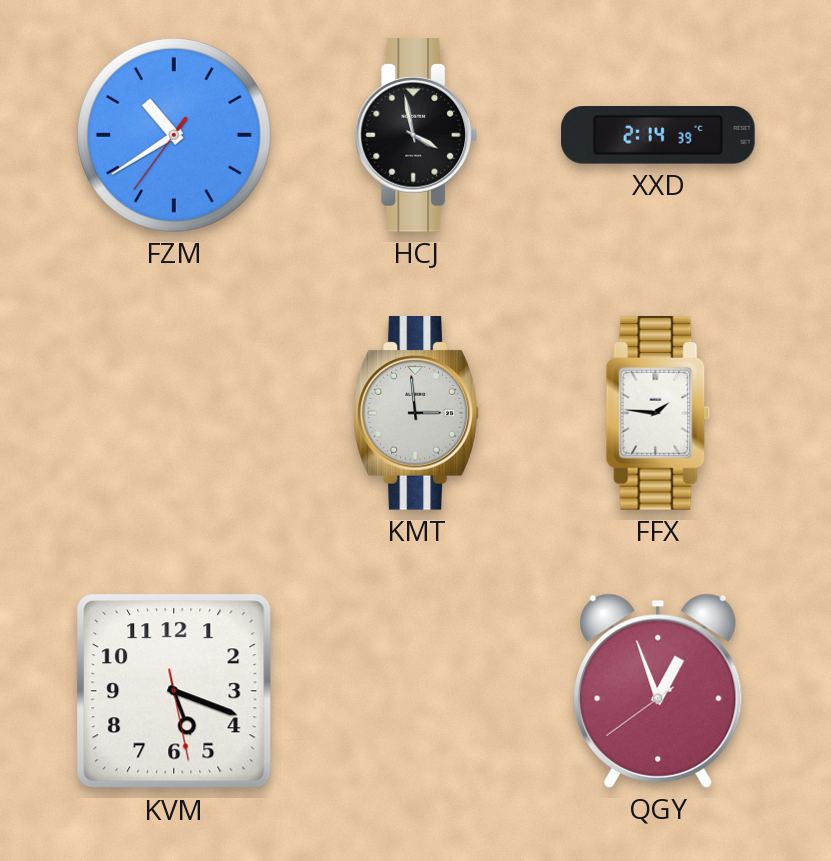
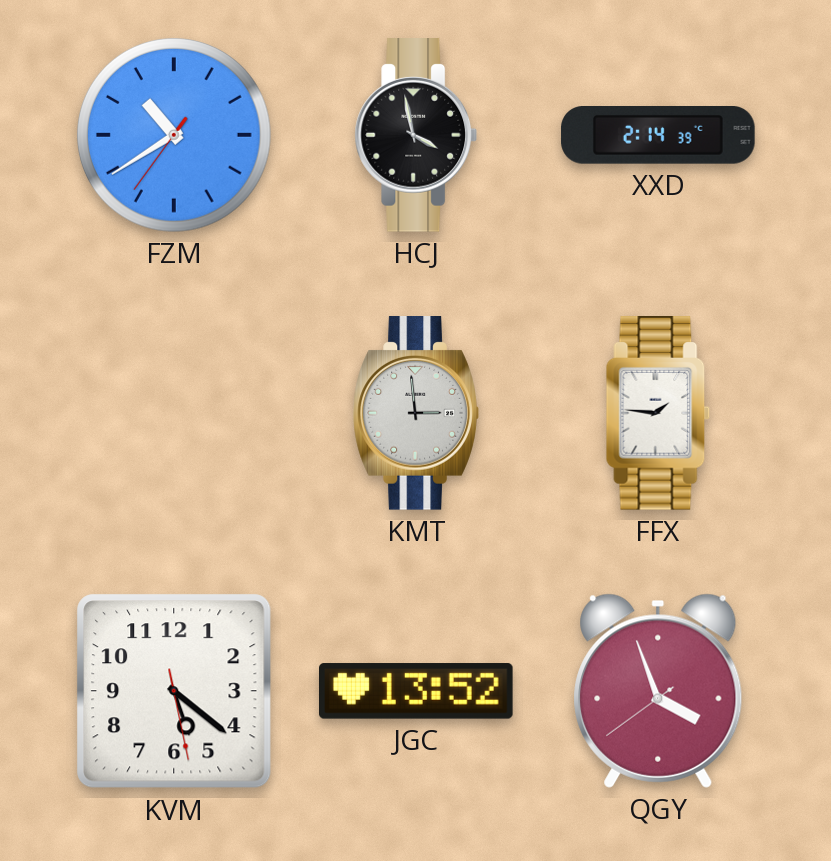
KVM: 5:18 -> 5:21 (174, 691)
JGC: none -> 13:52 (416, 691)
QGY: 12:56 -> 3:56 (658, 691)
